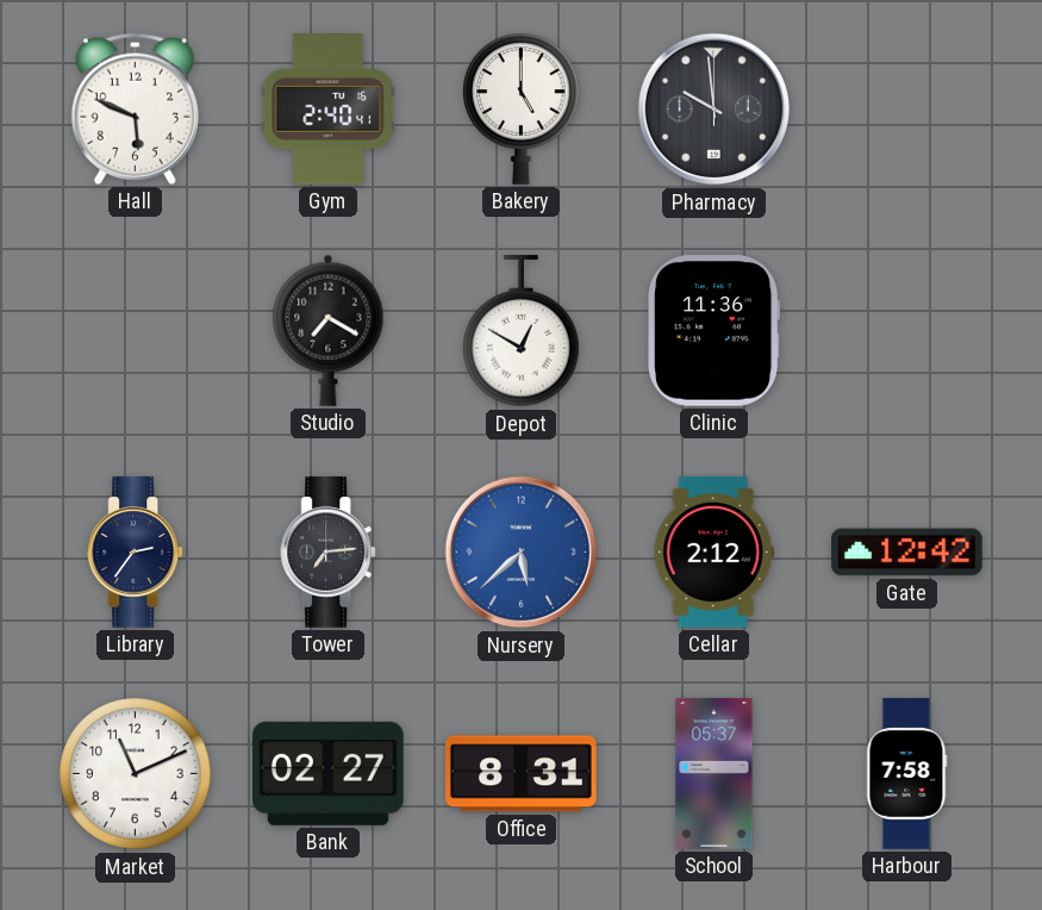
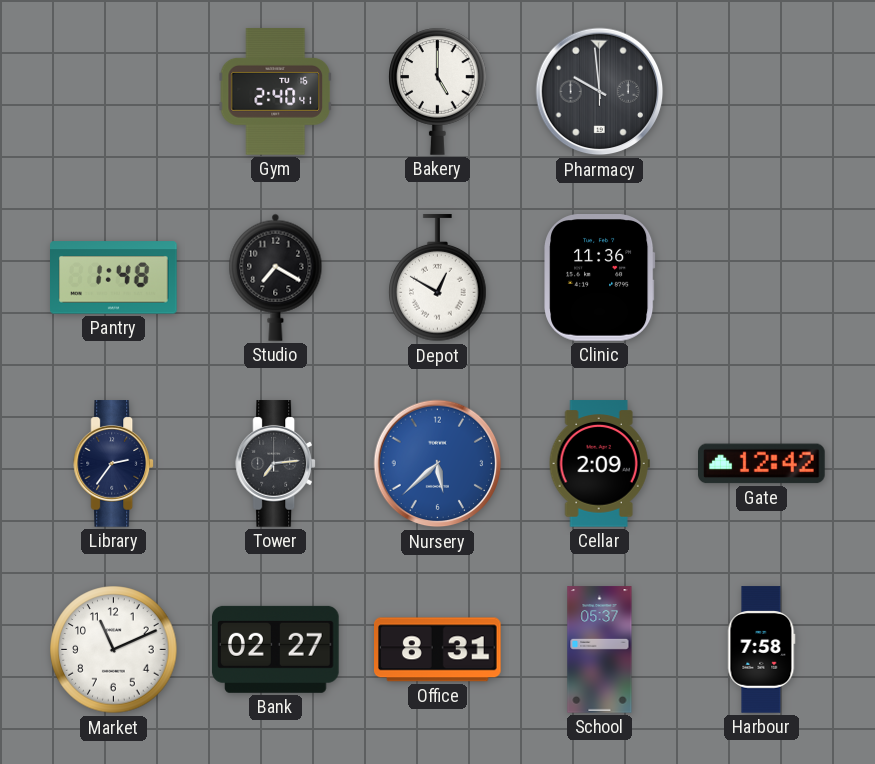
Hall: 5:49 -> none (135, 108)
Pantry: none -> 1:48 (114, 278)
Cellar: 2:12 -> 2:09 (599, 464)
